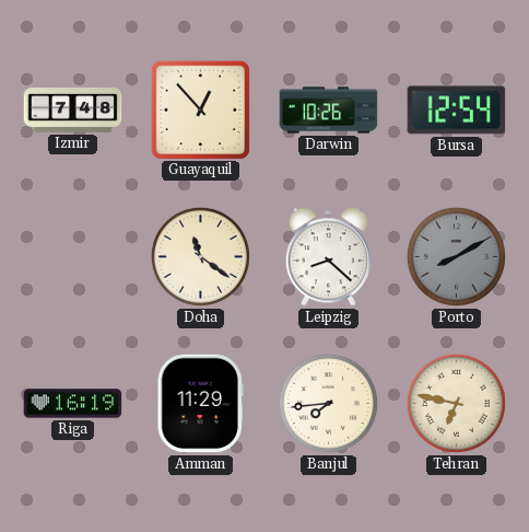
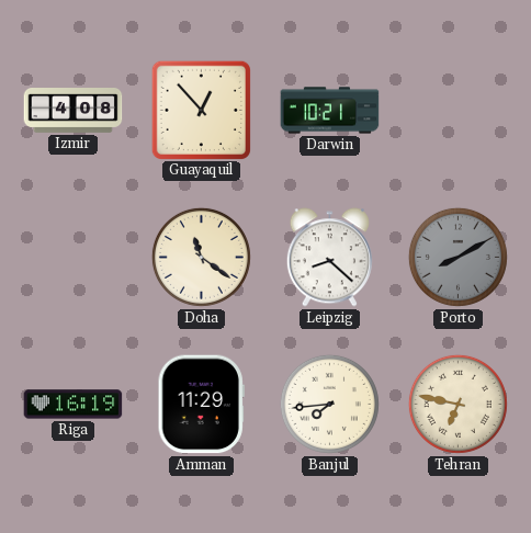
Izmir: 7:48 -> 4:08 (74, 111)
Darwin: 10:26 -> 10:21 (330, 111)
Bursa: 12:54 -> none (457, 111)
